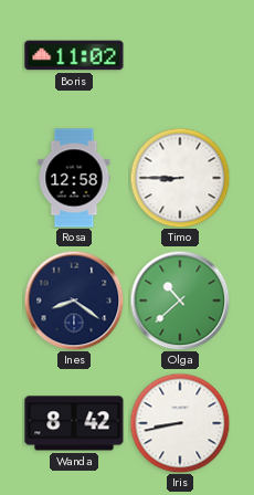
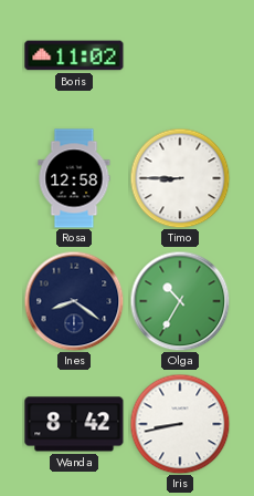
Olga: 10:38 -> 10:35 (180, 301)
